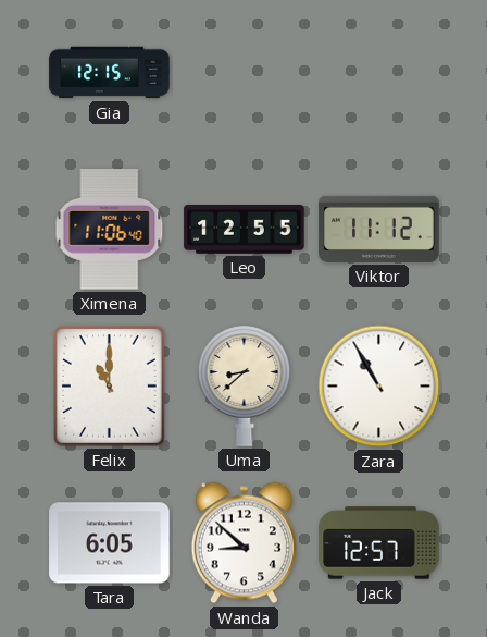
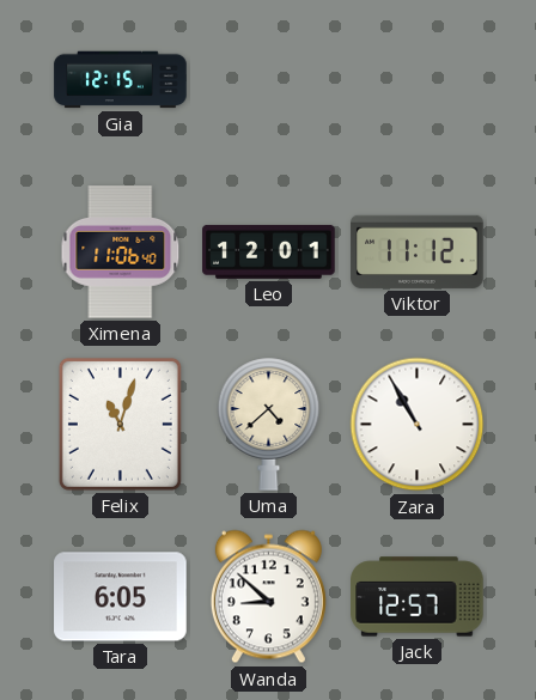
Leo: 12:55 -> 12:01 (269, 251)
Felix: 11:00 -> 11:03 (120, 424)
Uma: 8:38 -> 4:38 (269, 424)
